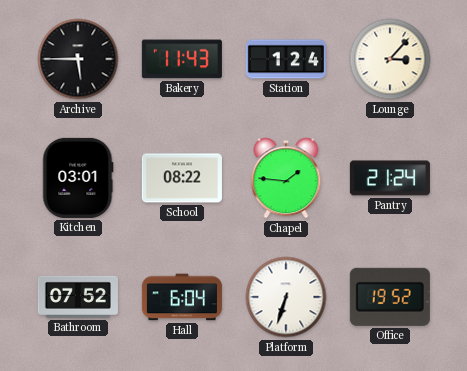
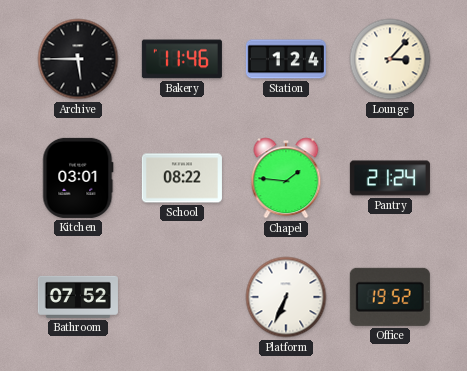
Bakery: 11:43 -> 11:46 (182, 59)
Hall: 6:04 -> none (182, 297)
Platform: 6:33 -> 6:34 (286, 297)
